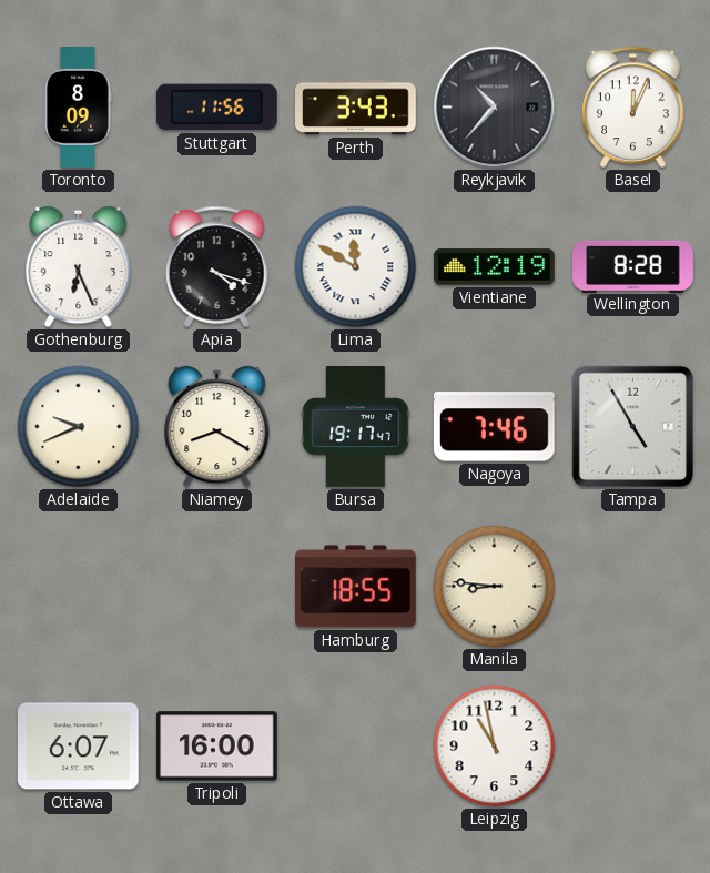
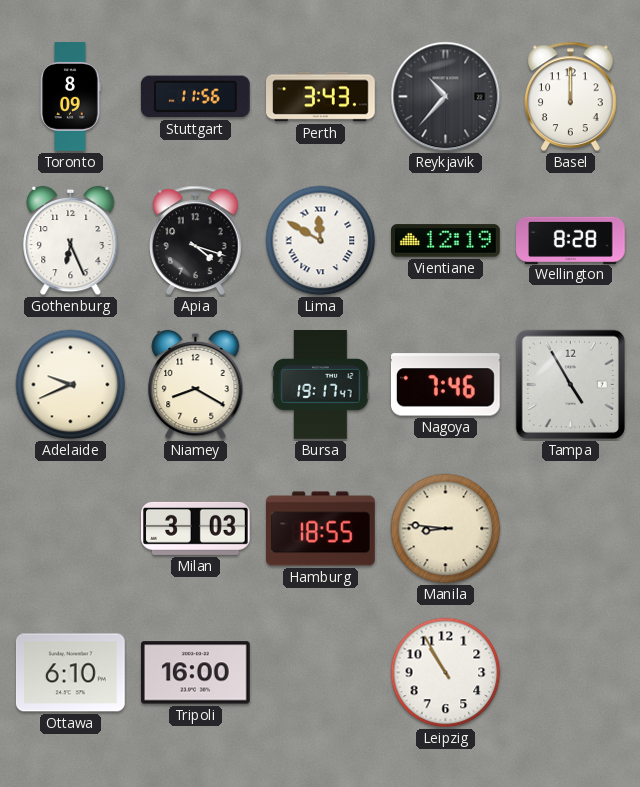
Basel: 12:04 -> 12:00 (571, 96)
Milan: none -> 3:03 (196, 528)
Ottawa: 6:07 -> 6:10 (71, 673)
Leipzig: 10:58 -> 10:55 (446, 673)
